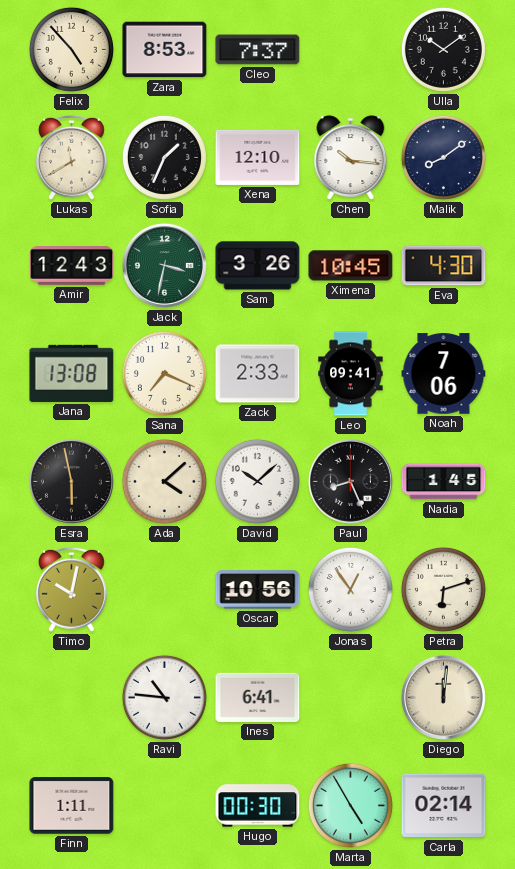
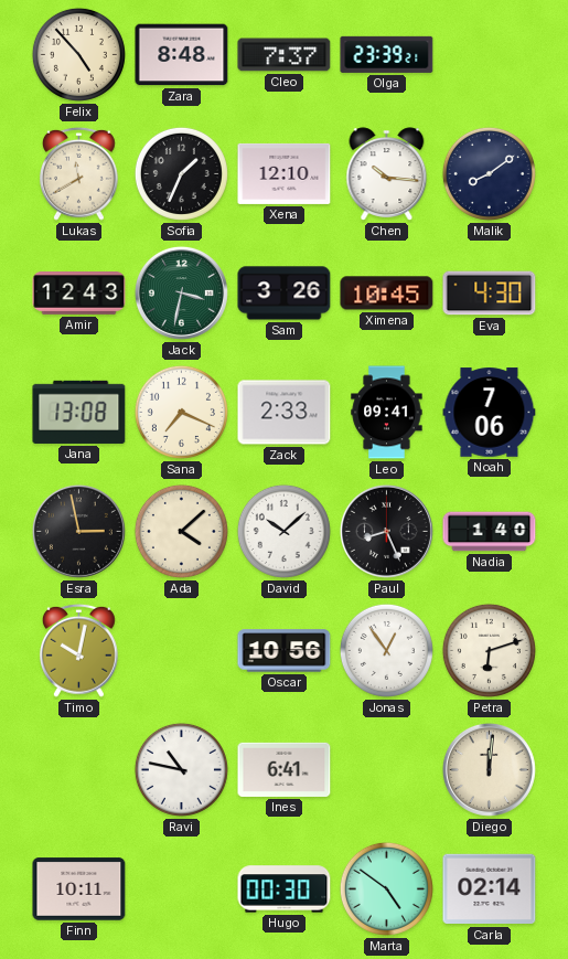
Zara: 8:53 -> 8:48 (182, 55)
Olga: none -> 23:39 (387, 54)
Ulla: 10:09 -> none (443, 49)
Esra: 5:58 -> 2:58 (78, 531)
Nadia: 1:45 -> 1:40 (490, 532)
Ravi: 10:46 -> 10:47 (181, 769)
Finn: 1:11 -> 10:11 (79, 889)
Marta: 4:55 -> 4:51 (386, 888)
